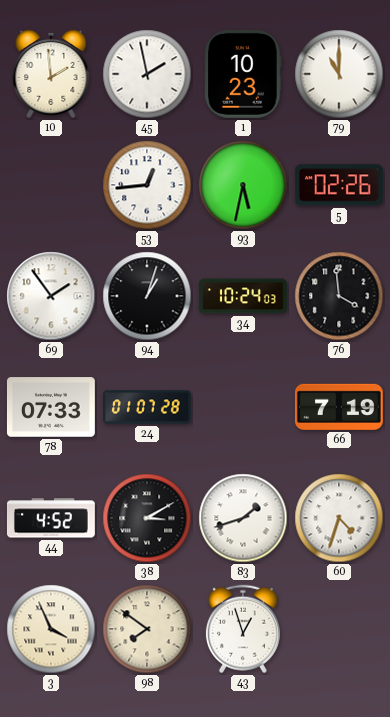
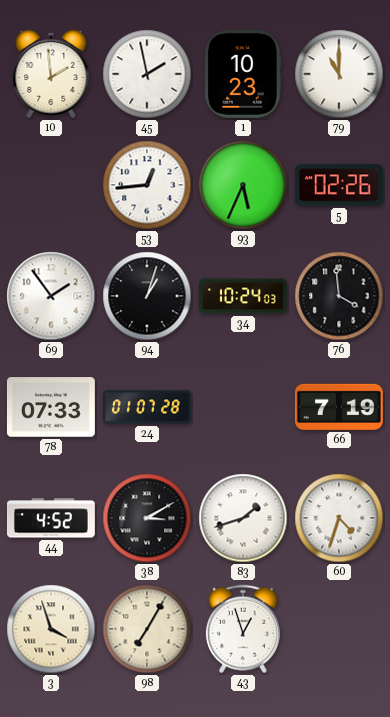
93: 5:32 -> 5:34 (243, 185)
3: 3:56 -> 3:57 (51, 629)
98: 7:51 -> 7:05 (147, 629)
